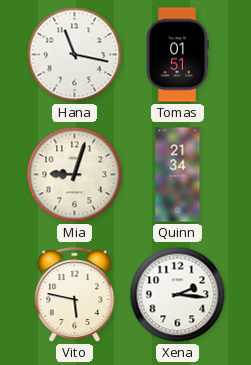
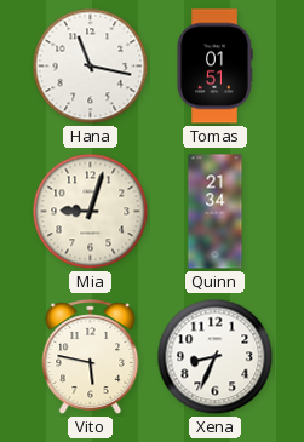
Xena: 2:16 -> 8:34 (216, 357)
